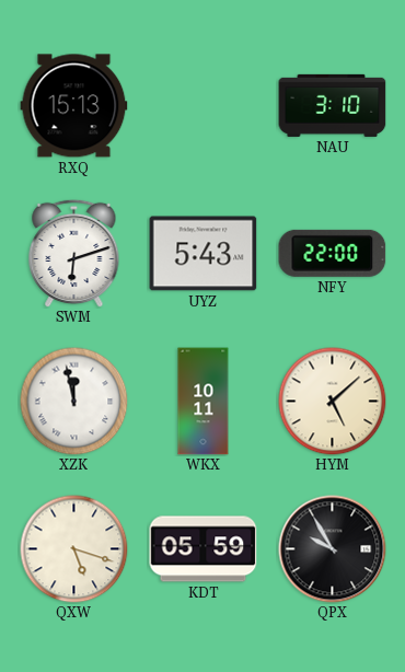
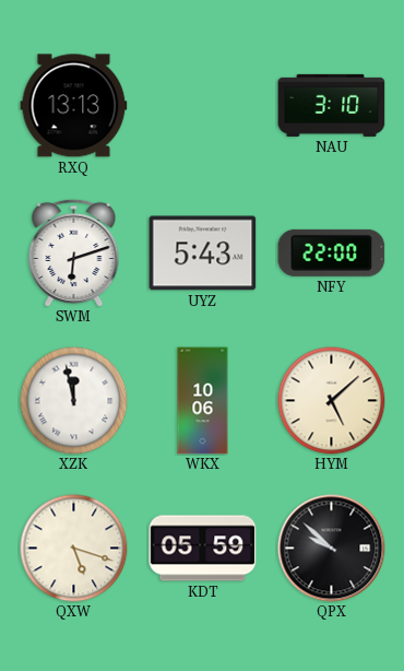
RXQ: 15:13 -> 13:13 (74, 106)
WKX: 10:11 -> 10:06 (203, 401)
QPX: 9:55 -> 9:52 (332, 549)
